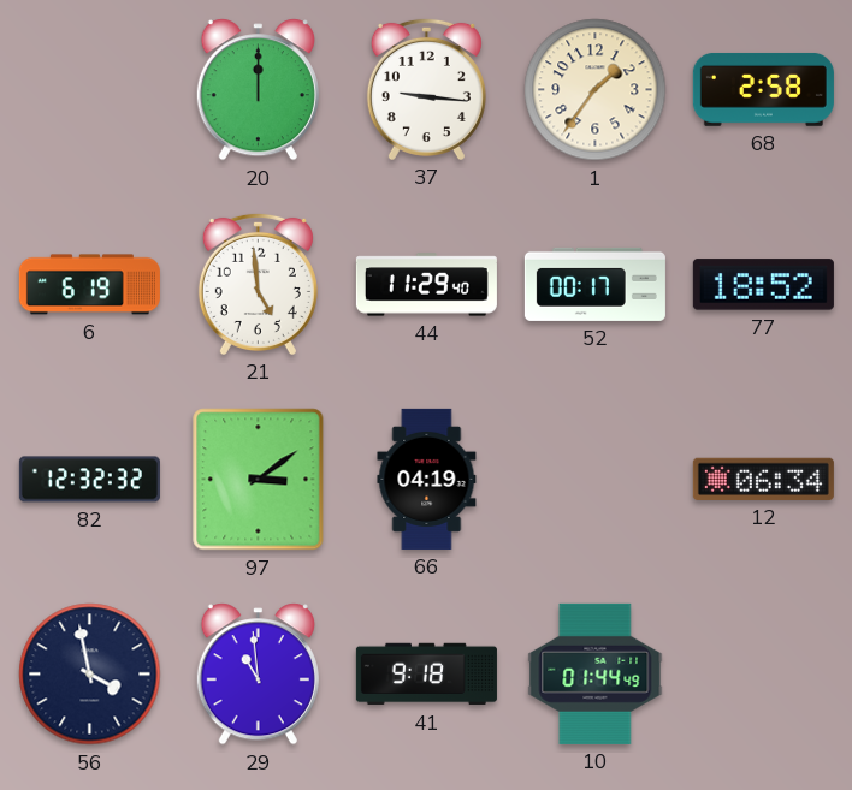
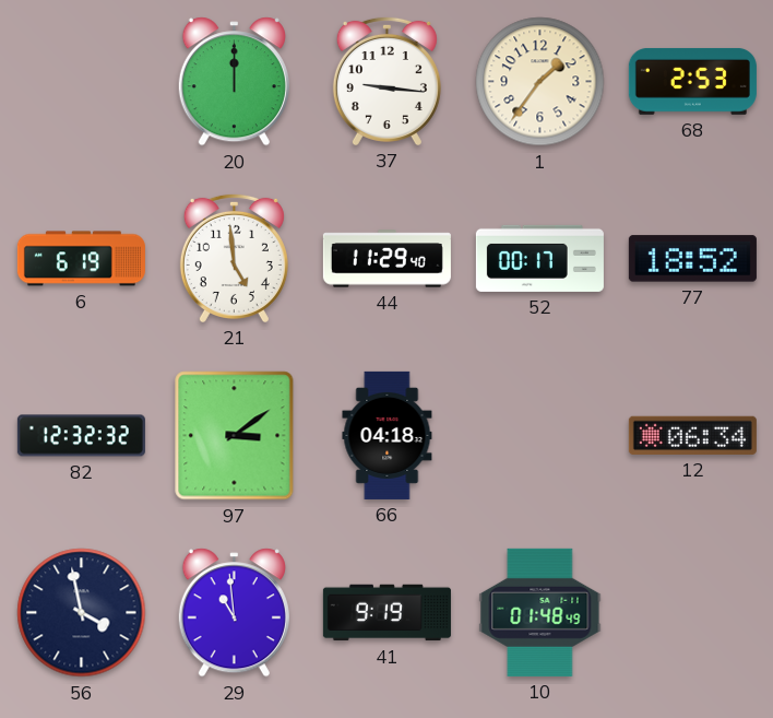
68: 2:58 -> 2:53 (692, 81)
66: 04:19 -> 04:18 (388, 435)
41: 9:18 -> 9:19 (386, 613)
10: 01:44 -> 01:48 (540, 612)
